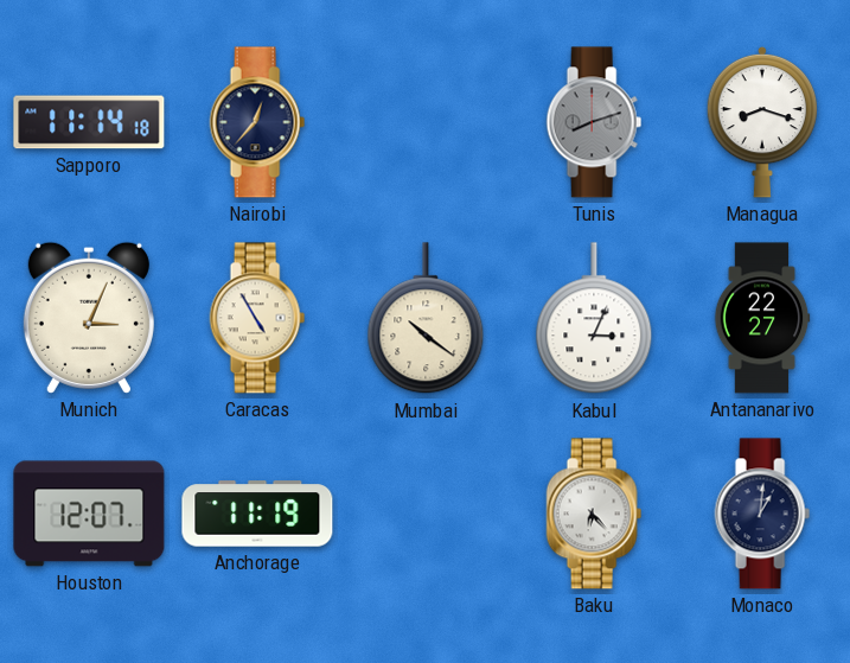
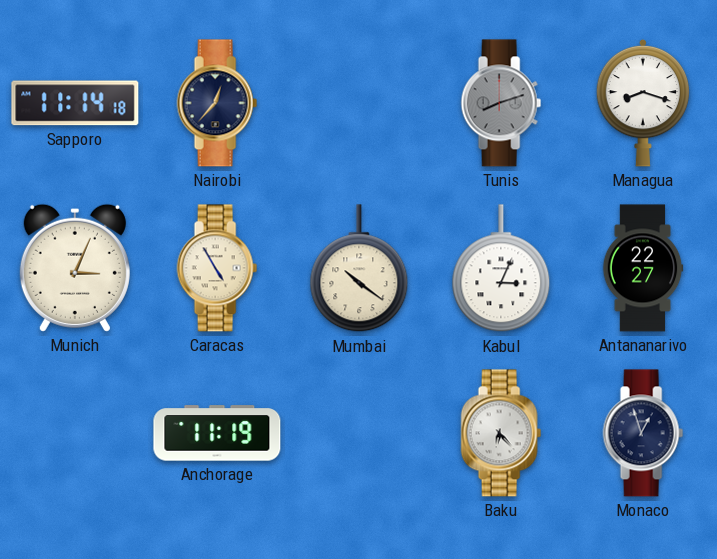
Houston: 12:07 -> none (89, 514)
Monaco: 1:01 -> 12:57 (643, 433)
